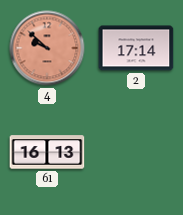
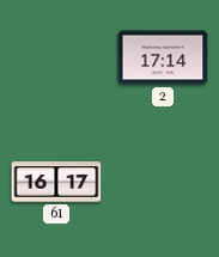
4: 9:52 -> none (47, 48)
61: 16:13 -> 16:17 (56, 182)
